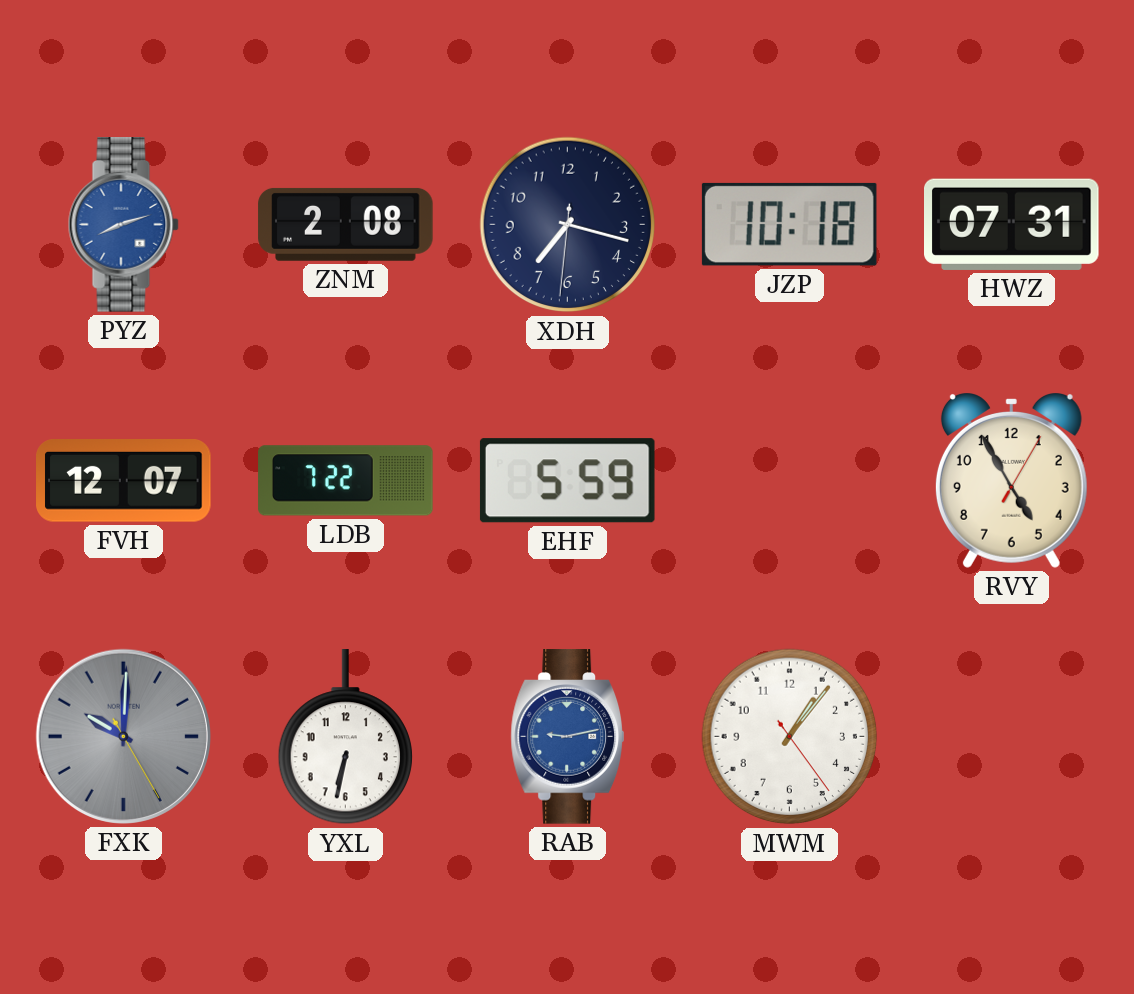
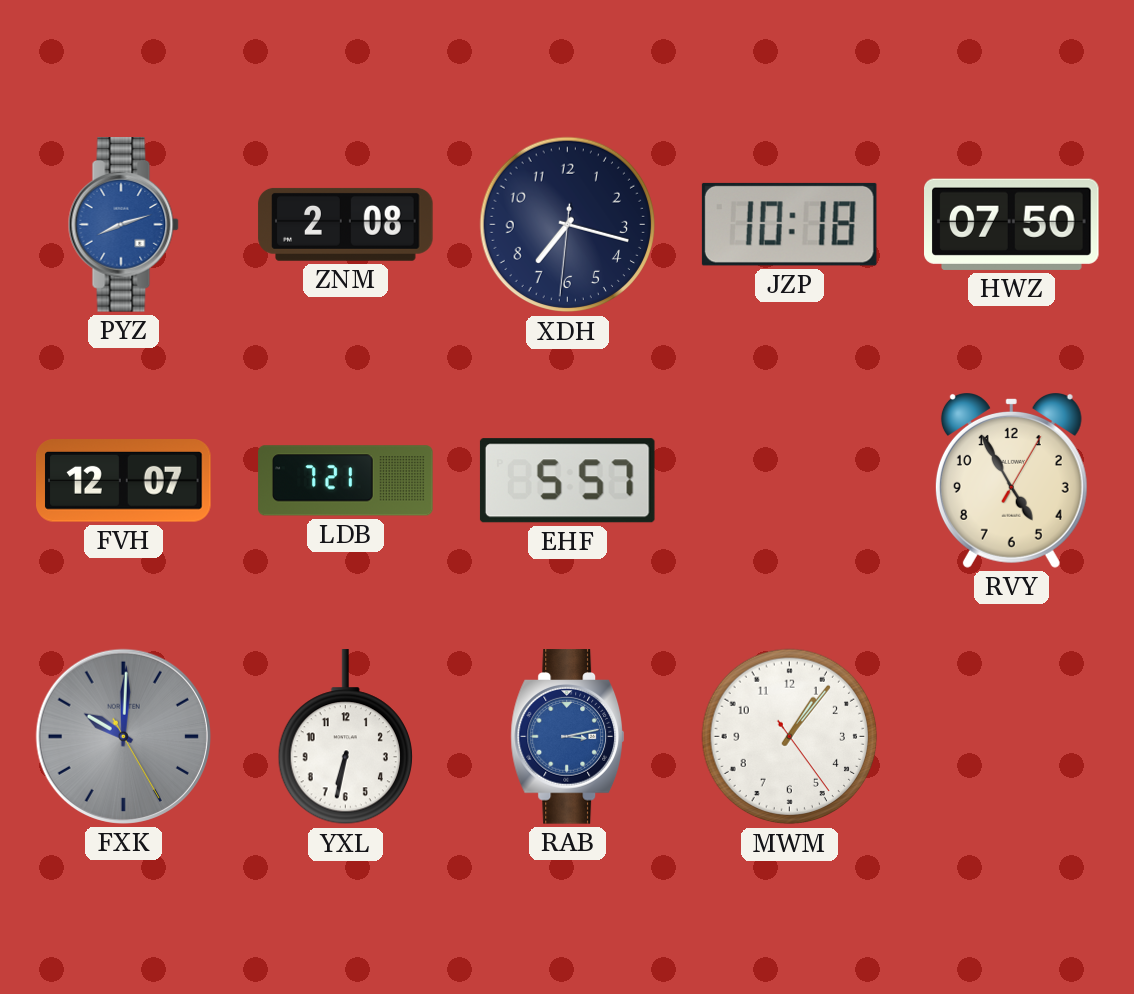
HWZ: 07:31 -> 07:50 (1012, 224)
LDB: 7:22 -> 7:21 (346, 481)
EHF: 5:59 -> 5:57 (567, 481)
RAB: 9:13 -> 3:13 (567, 737)
